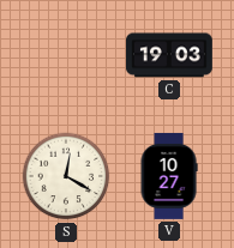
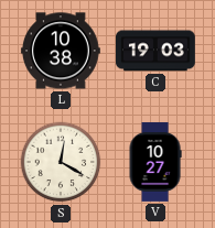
L: none -> 10:38 (61, 51)
